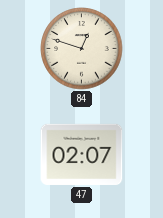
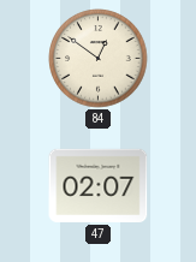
84: 12:48 -> 12:51 (99, 59)
